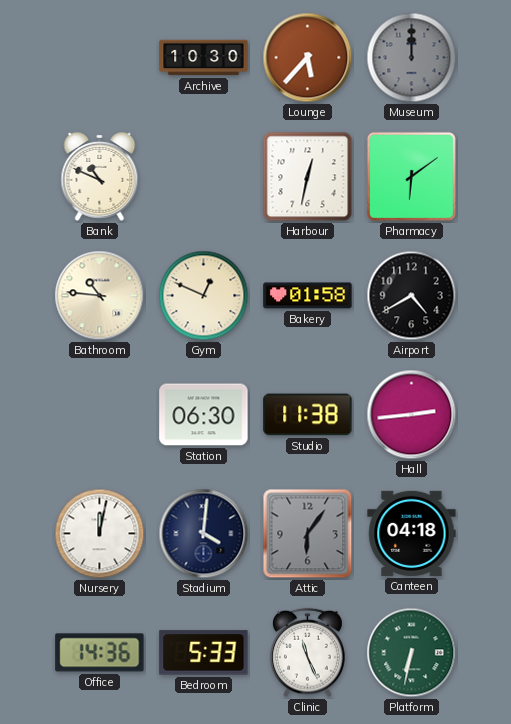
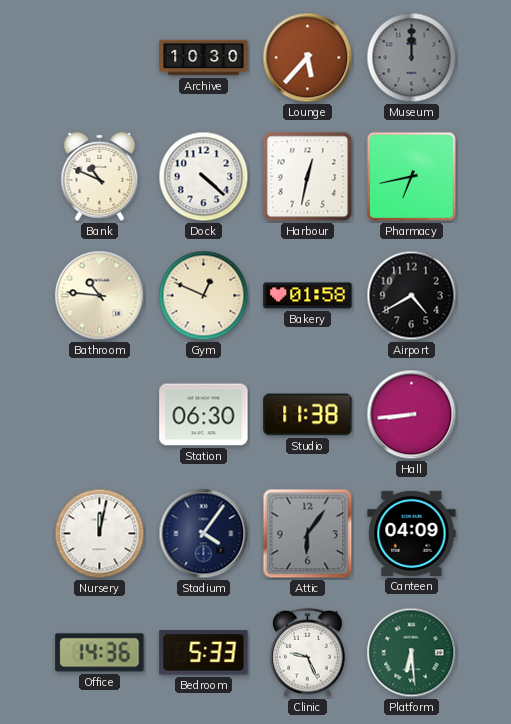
Dock: none -> 4:22 (204, 177)
Pharmacy: 6:09 -> 6:43 (411, 176)
Hall: 2:44 -> 8:44 (412, 415)
Stadium: 4:01 -> 4:06 (204, 534)
Canteen: 04:18 -> 04:09 (412, 533)
Clinic: 11:26 -> 9:26 (308, 653)
Platform: 6:32 -> 6:29 (412, 653)
